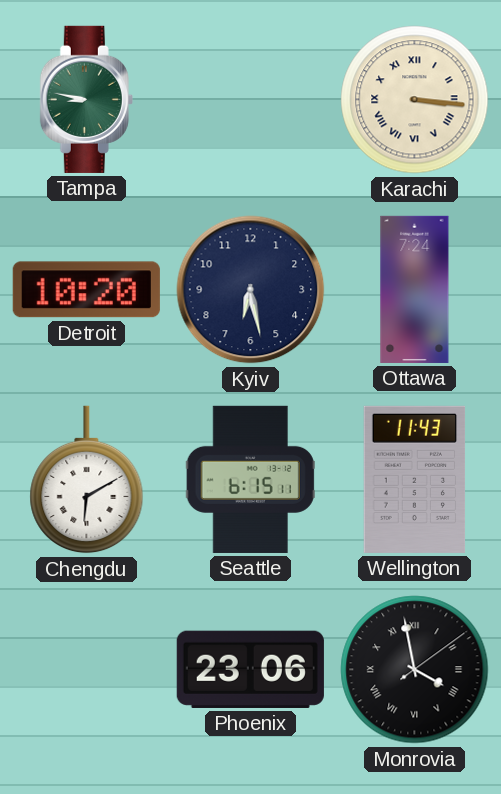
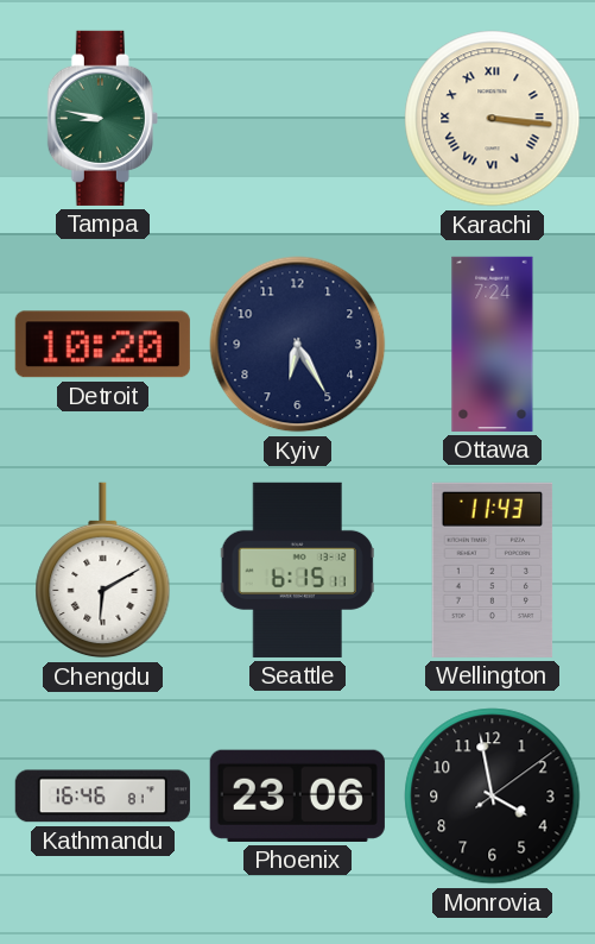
Kyiv: 6:28 -> 6:25 (298, 345)
Kathmandu: none -> 16:46 (102, 797)
Monrovia numerals: Roman -> Arabic (493, 797)
